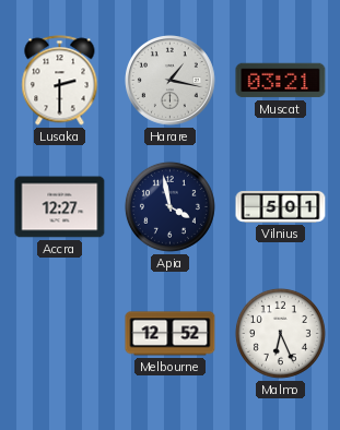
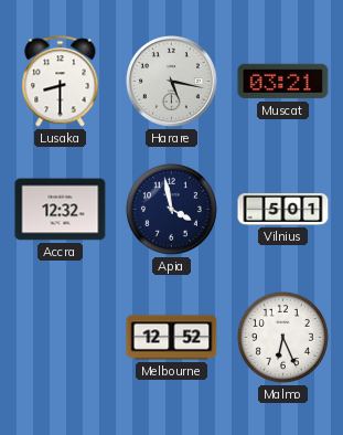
Lusaka: 2:30 -> 8:30 (61, 82)
Harare: 1:17 -> 5:17 (172, 82)
Accra: 12:27 -> 12:32 (61, 210)
